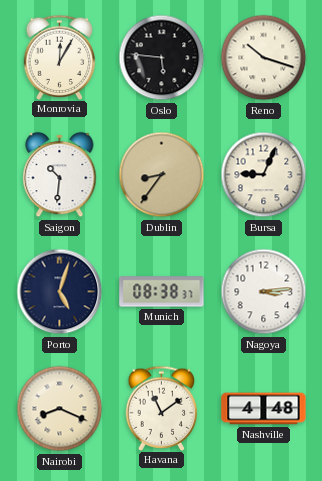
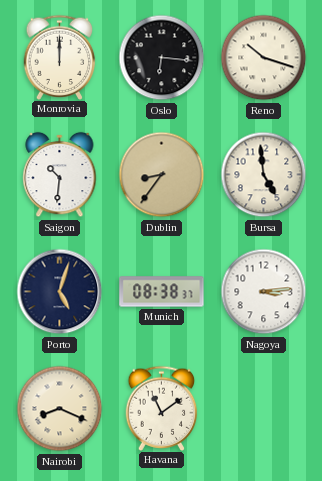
Monrovia: 12:05 -> 12:00 (60, 57)
Oslo: 5:46 -> 6:16 (162, 58)
Bursa: 9:04 -> 4:59 (264, 175)
Nashville: 4:48 -> none (264, 409)
